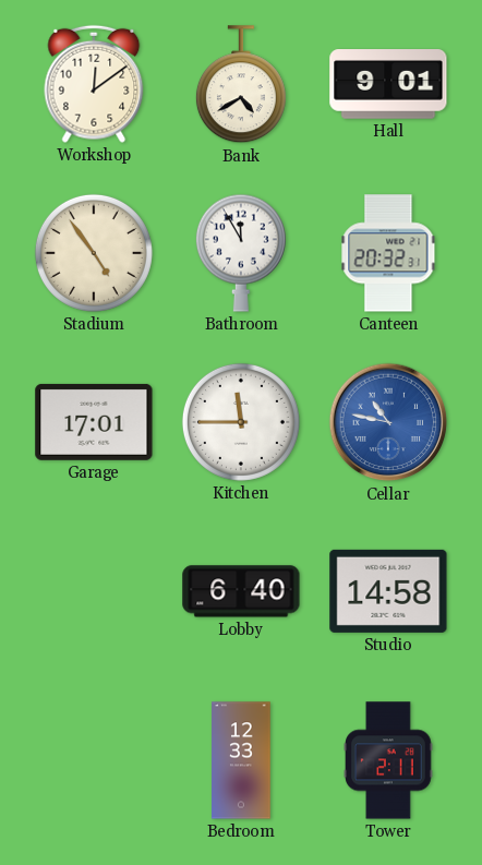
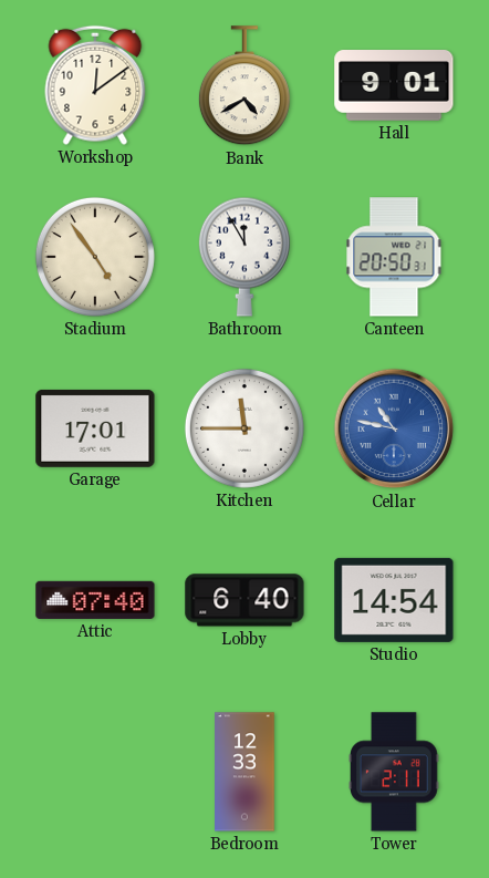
Canteen: 20:32 -> 20:50 (394, 257)
Attic: none -> 07:40 (95, 600)
Studio: 14:58 -> 14:54 (394, 600)
